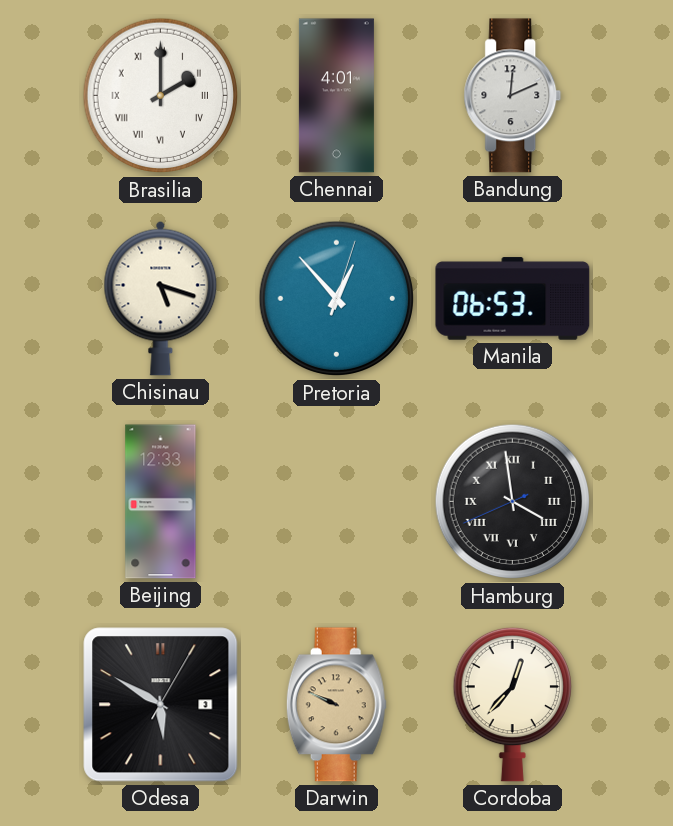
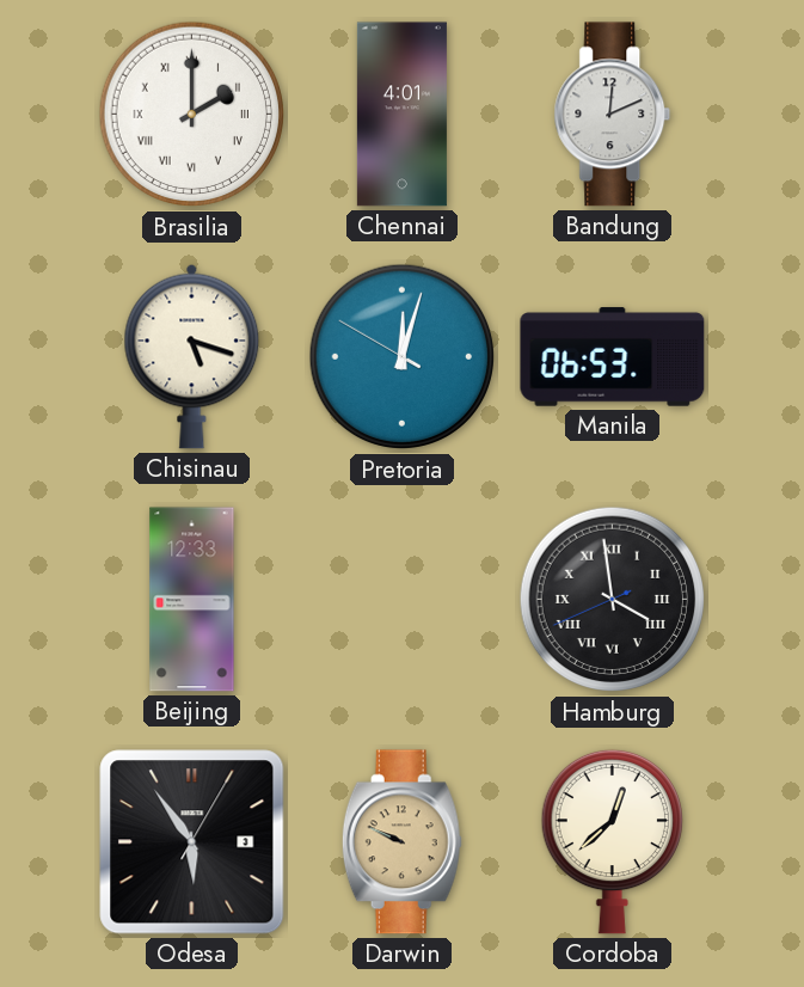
Pretoria: 12:53 -> 12:02 (403, 357)
Odesa: 5:50 -> 5:54 (192, 842)
Cordoba: 12:37 -> 12:38 (612, 841)
